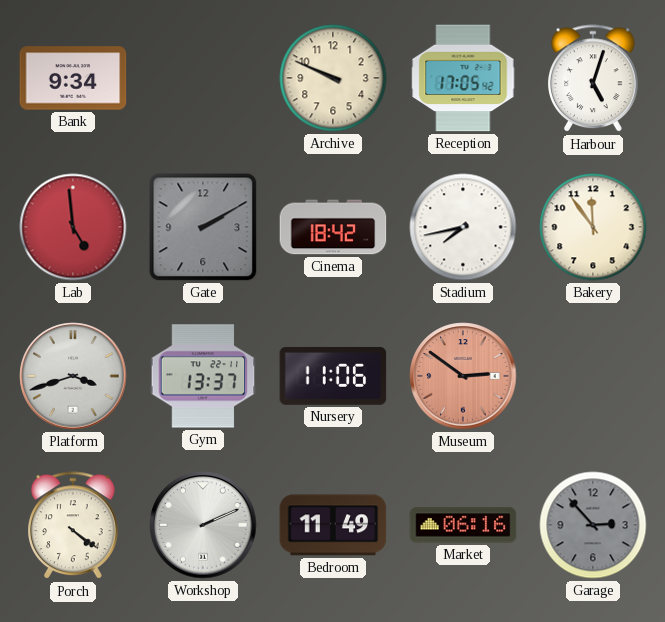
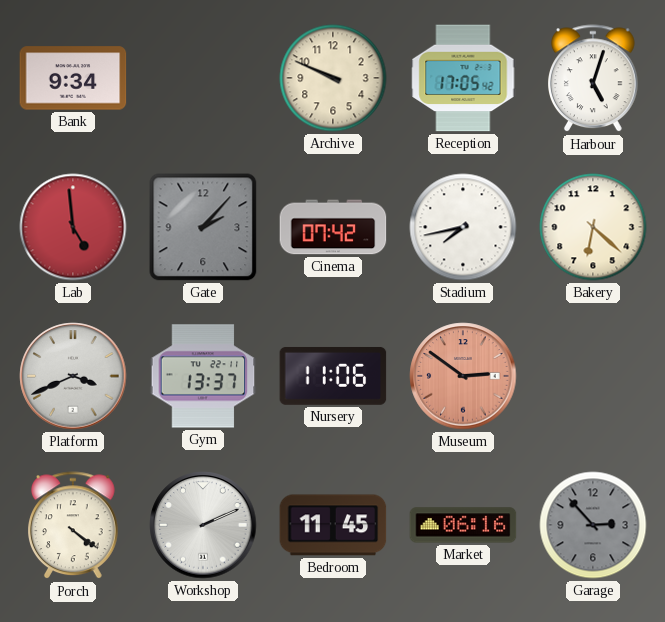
Gate: 2:10 -> 2:07 (203, 227)
Cinema: 18:42 -> 07:42 (333, 227)
Bakery: 11:54 -> 6:22 (593, 227)
Platform: 3:42 -> 3:41 (73, 376)
Bedroom: 11:49 -> 11:45 (333, 525)
